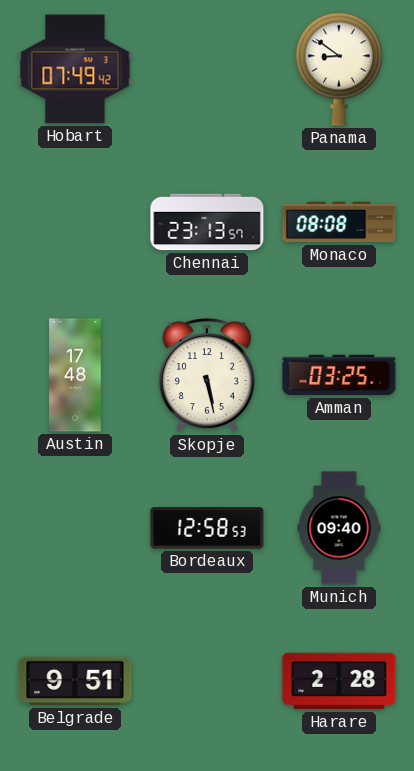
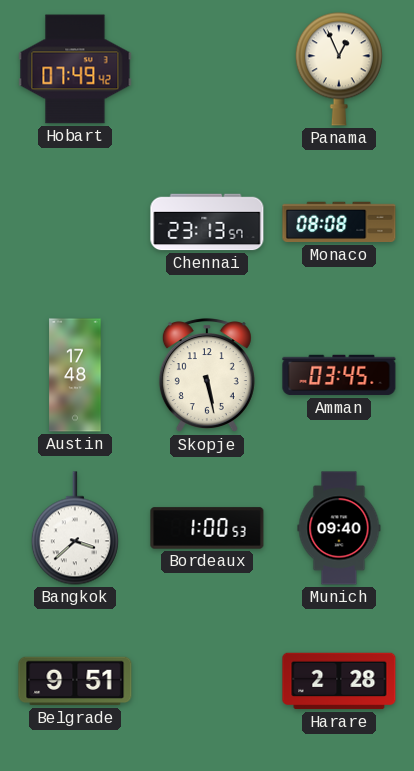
Panama: 8:51 -> 12:56 (339, 69)
Amman: 03:25 -> 03:45 (339, 375)
Bangkok: none -> 3:38 (75, 528)
Bordeaux: 12:58 -> 1:00 (207, 528)
